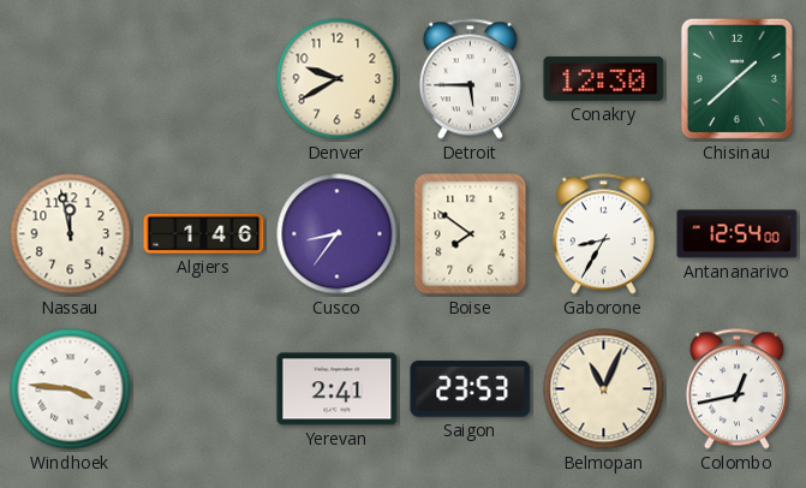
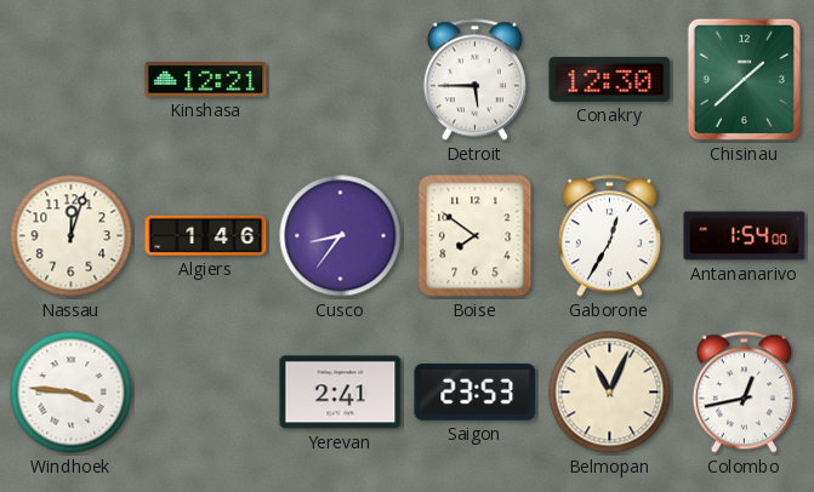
Kinshasa: none -> 12:21 (206, 80)
Denver: 9:40 -> none (338, 79)
Nassau: 11:58 -> 12:03 (72, 236)
Gaborone: 8:35 -> 12:35 (609, 236)
Antananarivo: 12:54 -> 1:54 (745, 236)
